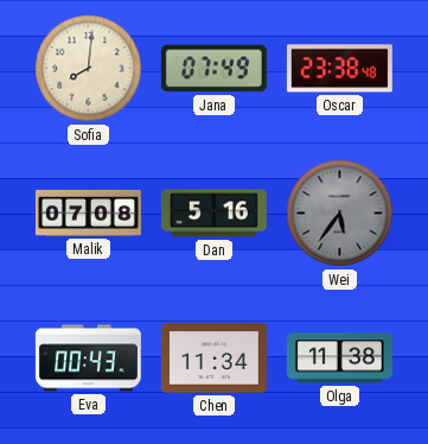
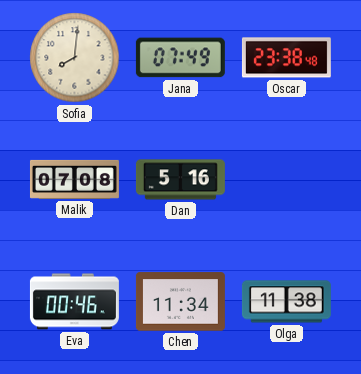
Wei: 5:36 -> none (340, 214)
Eva: 00:43 -> 00:46 (74, 302)
